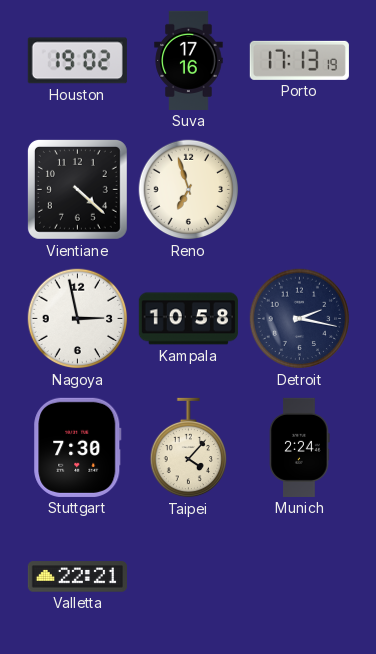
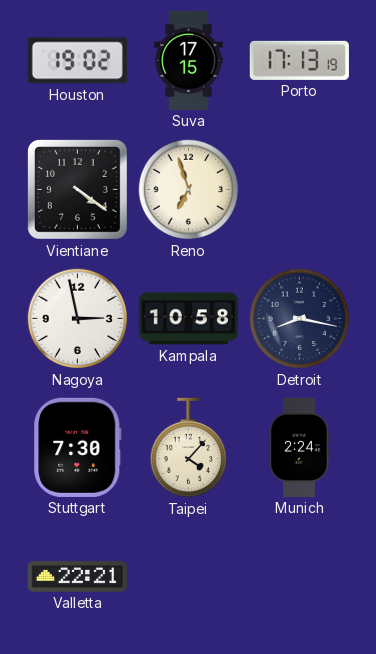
Suva: 17:16 -> 17:15 (189, 60)
Vientiane: 4:22 -> 4:21 (77, 189)
Detroit: 2:17 -> 8:17 (300, 319)
